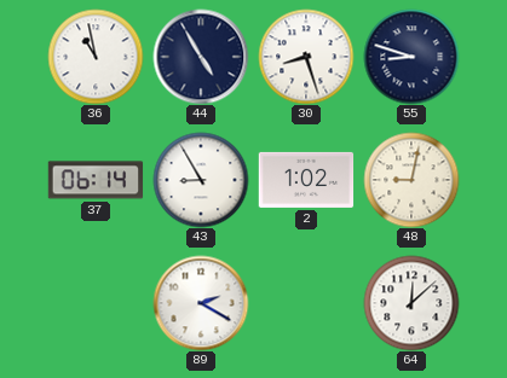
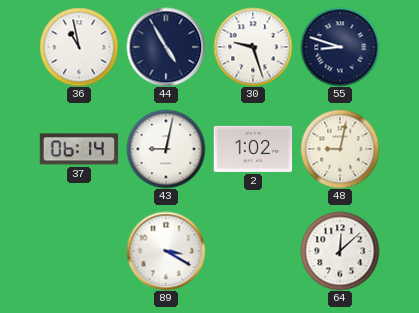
30: 8:27 -> 9:27 (253, 47)
43: 8:55 -> 9:02 (166, 149)
89: 2:20 -> 3:20 (166, 251)
